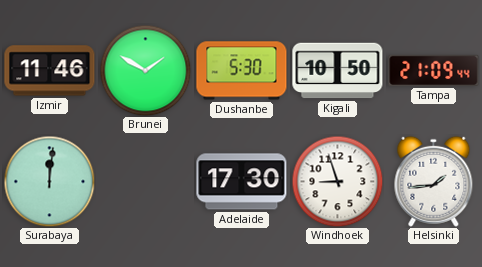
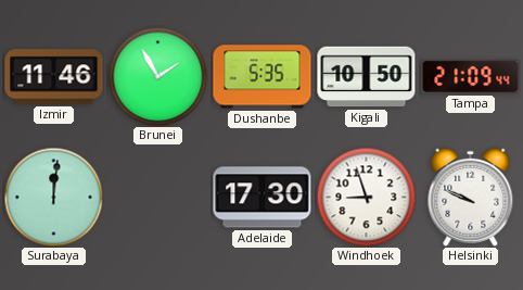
Brunei: 1:50 -> 1:55 (157, 76)
Dushanbe: 5:30 -> 5:35 (263, 77)
Helsinki: 1:44 -> 9:49 (471, 197)
